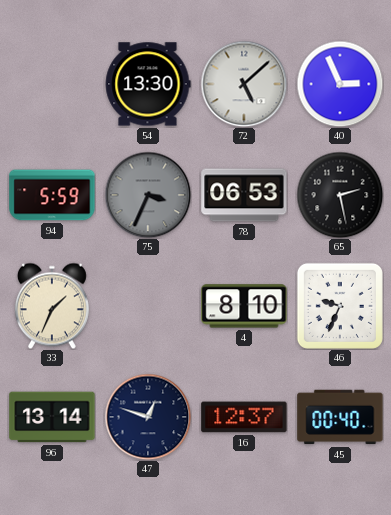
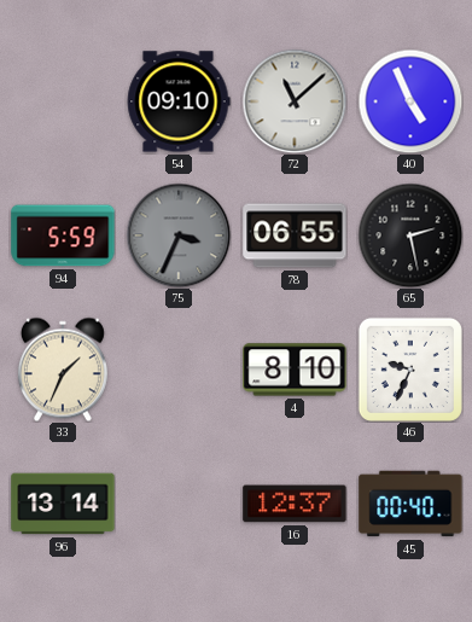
54: 13:30 -> 09:10 (179, 101)
72: 5:08 -> 11:08 (295, 101)
40: 2:56 -> 4:56 (410, 101)
78: 06:53 -> 06:55 (295, 236)
47: 12:48 -> none (148, 417)
